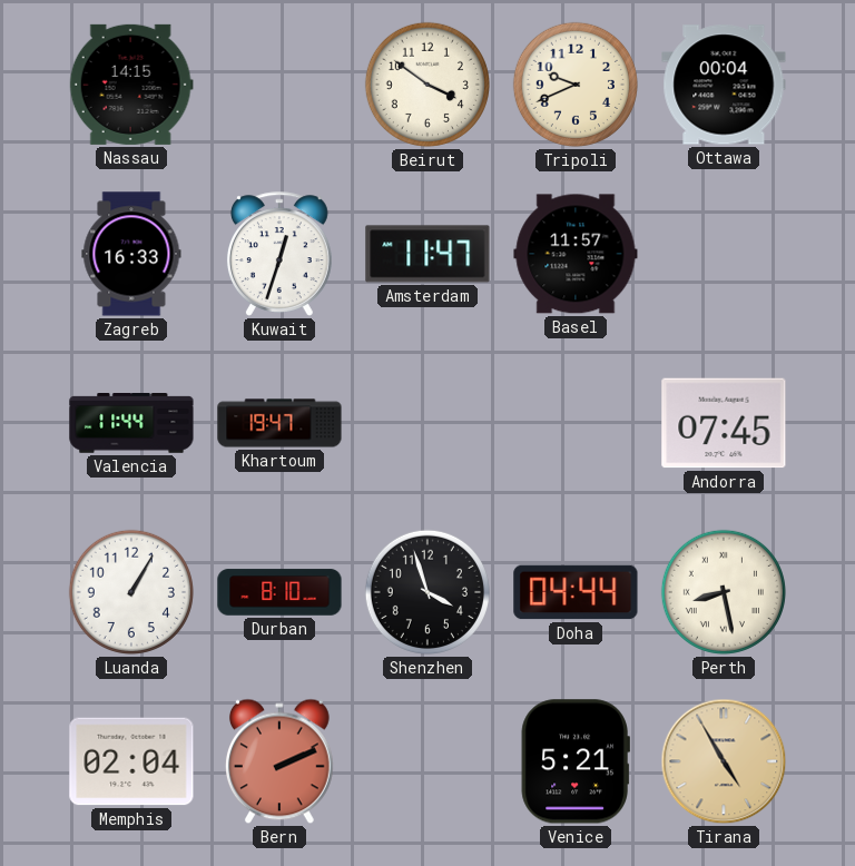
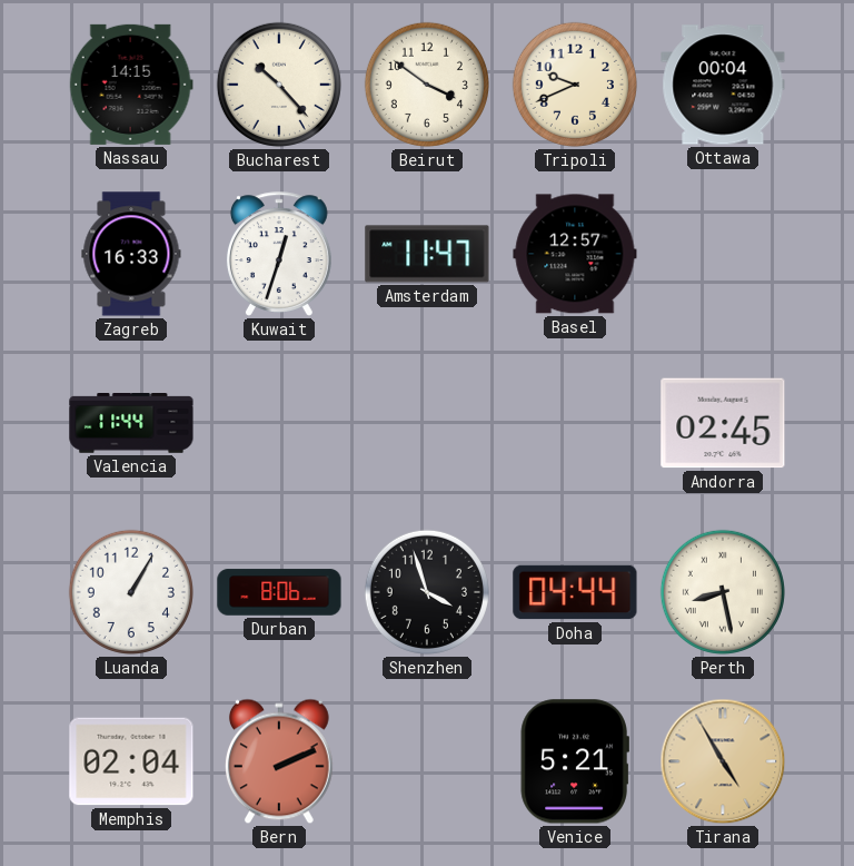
Bucharest: none -> 10:23 (279, 85)
Basel: 11:57 -> 12:57 (575, 254)
Khartoum: 19:47 -> none (279, 423)
Andorra: 07:45 -> 02:45 (723, 423)
Durban: 8:10 -> 8:06 (279, 592)
